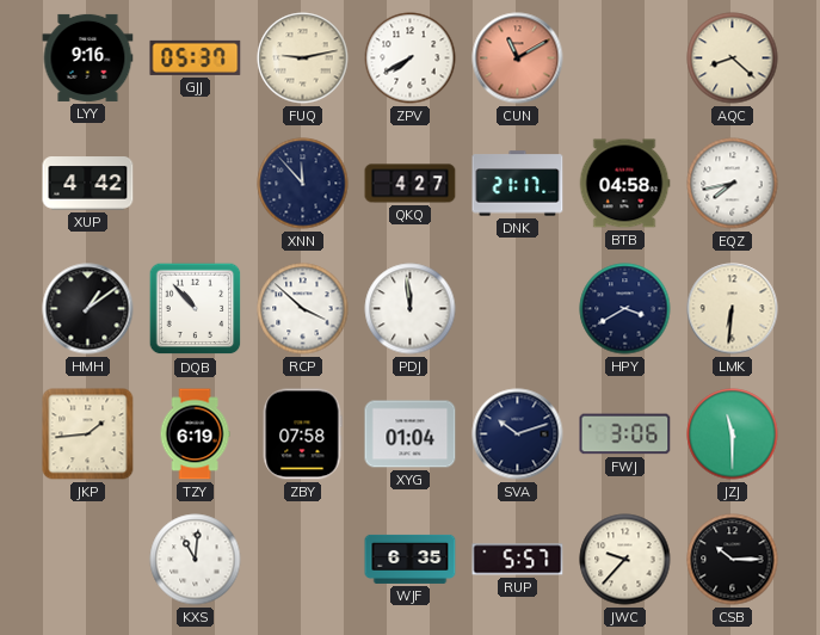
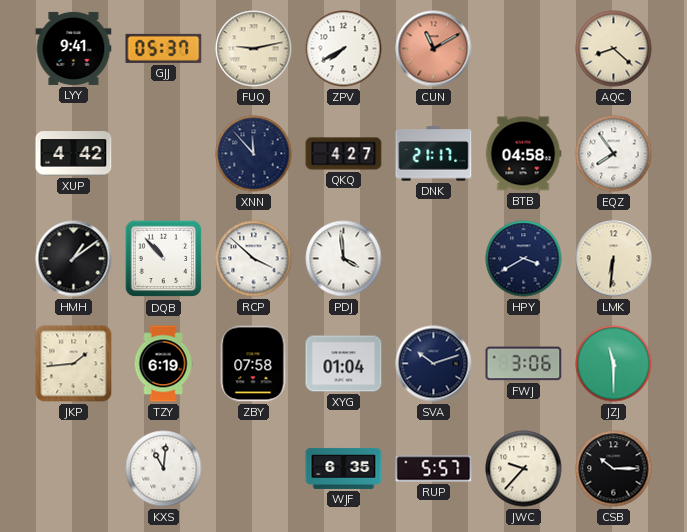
LYY: 9:16 -> 9:41 (74, 48)
EQZ: 7:43 -> 7:54 (614, 154)
PDJ: 11:59 -> 3:59 (344, 259)
